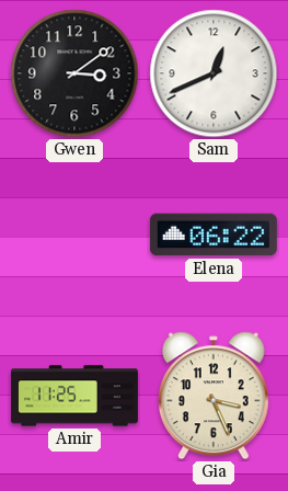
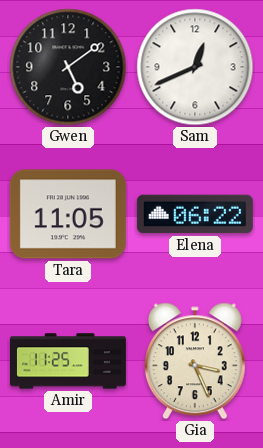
Gwen: 3:09 -> 5:09 (68, 67)
Tara: none -> 11:05 (68, 214)
